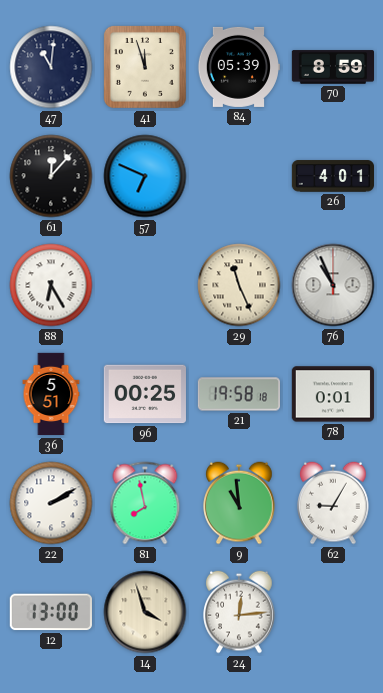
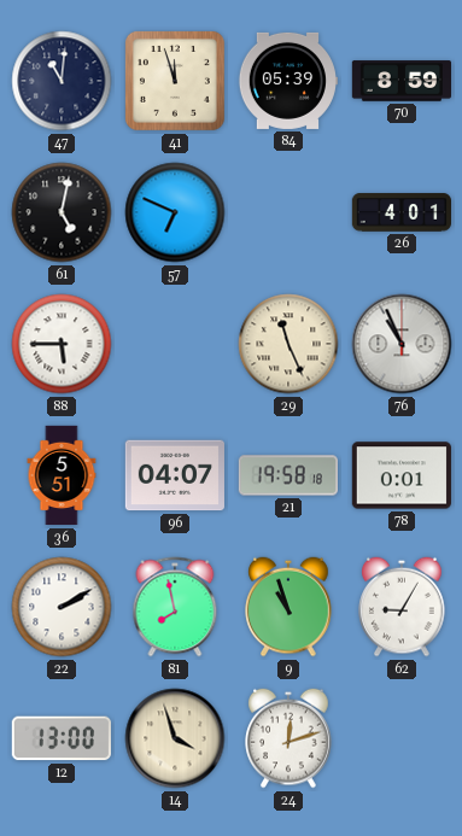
61: 12:07 -> 5:02 (62, 212)
88: 6:25 -> 5:45 (62, 344)
96: 00:25 -> 04:07 (174, 475)
9: 10:59 -> 10:57 (288, 607)
24: 12:14 -> 12:12 (288, 738)
